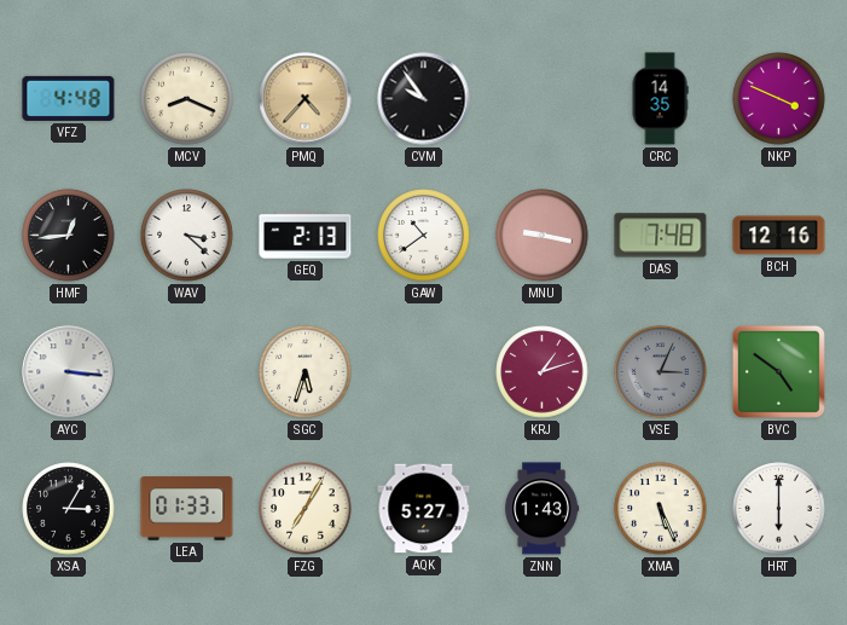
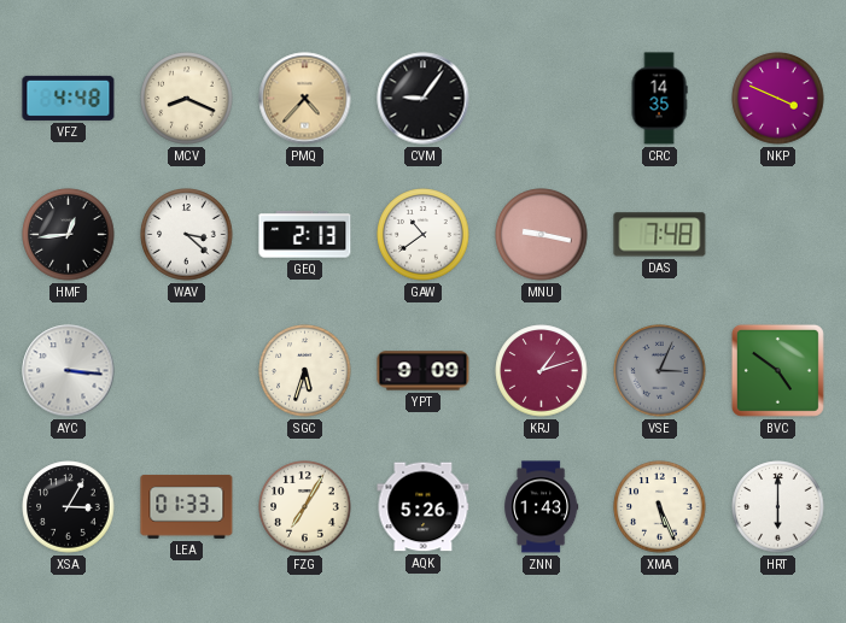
CVM: 9:54 -> 9:06 (424, 99)
BCH: 12:16 -> none (779, 236)
YPT: none -> 9:09 (424, 371)
AQK: 5:27 -> 5:26 (424, 507)
